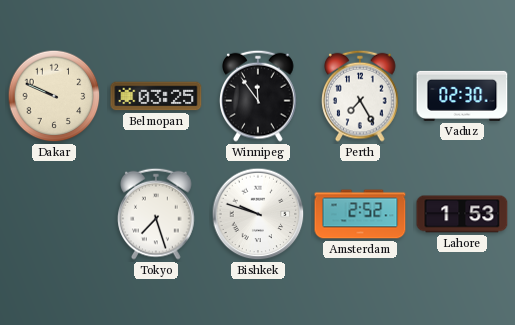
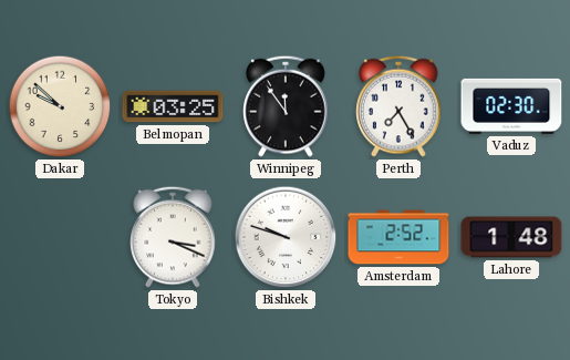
Dakar: 9:49 -> 9:52 (60, 106)
Tokyo: 7:27 -> 3:19 (173, 237)
Lahore: 1:53 -> 1:48 (511, 237)
